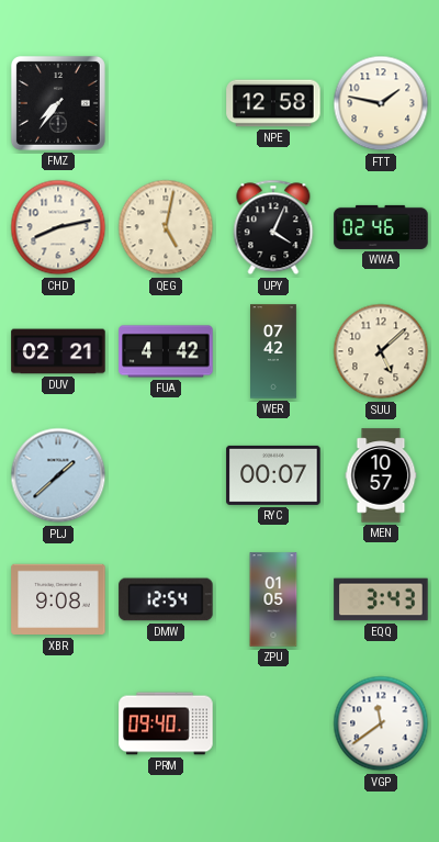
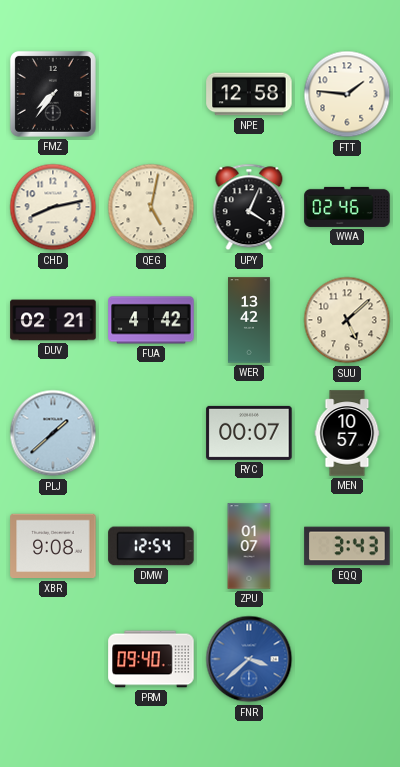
FTT: 1:47 -> 1:46 (347, 94)
WER: 07:42 -> 13:42 (250, 320)
ZPU: 01:05 -> 01:07 (249, 546)
FNR: none -> 3:38 (249, 659)
VGP: 11:39 -> none (381, 723)
